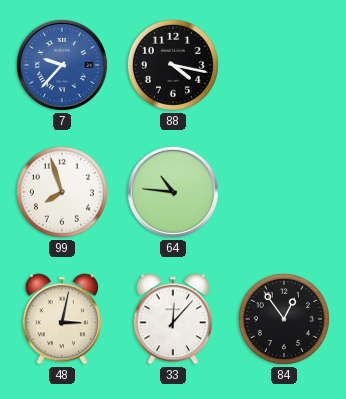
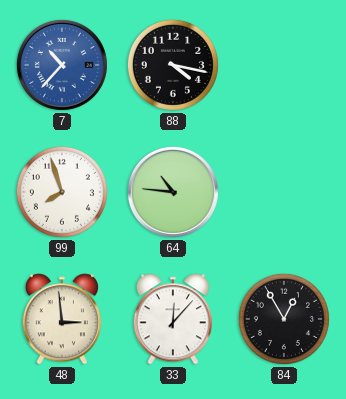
7: 9:37 -> 10:37 (62, 65)
48: 3:02 -> 2:59 (61, 319)
84: 12:54 -> 12:55 (284, 319)
